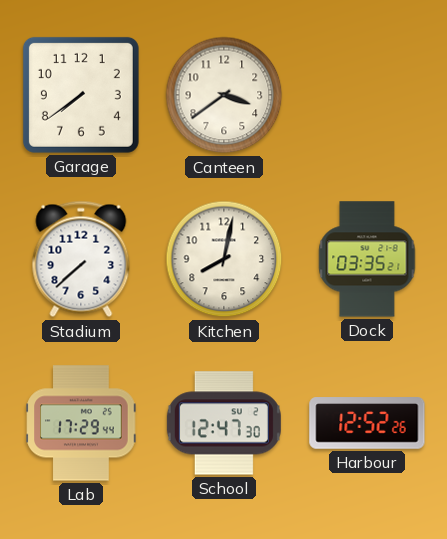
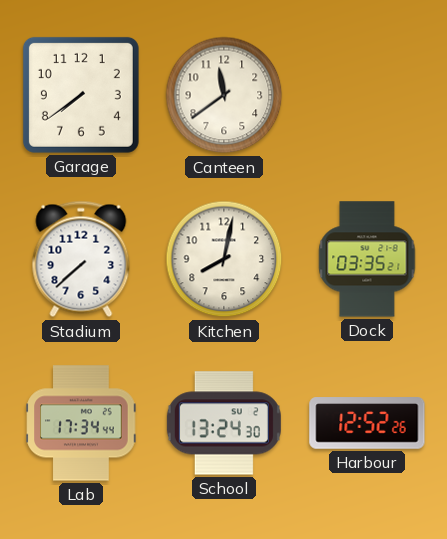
Canteen: 3:39 -> 11:39 (224, 95)
Lab: 17:29 -> 17:34 (81, 423)
School: 12:47 -> 13:24 (224, 423)
